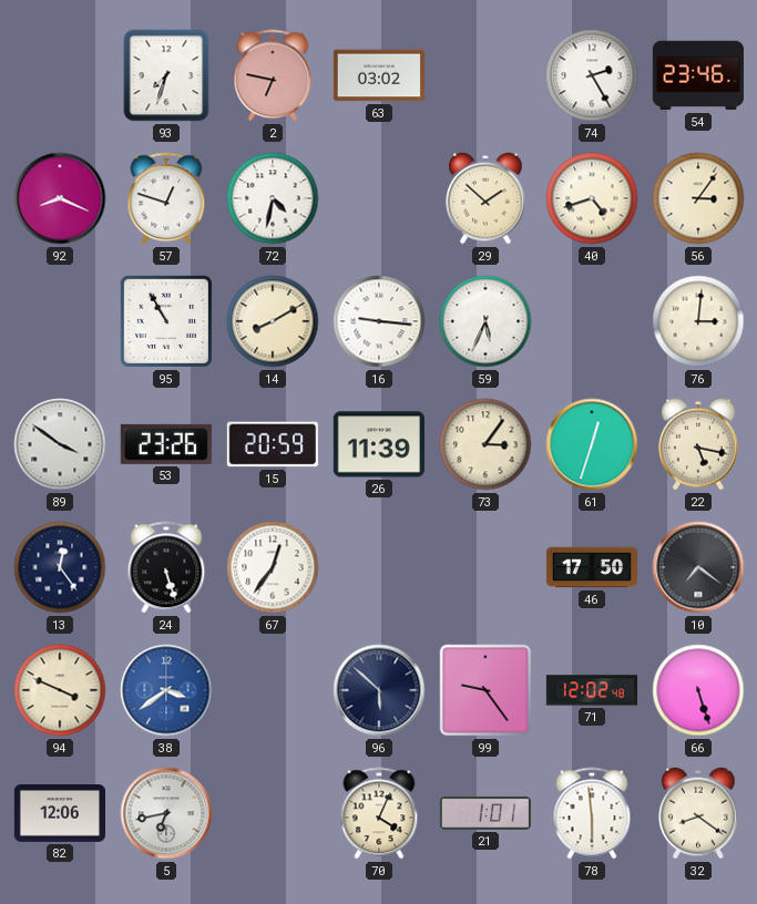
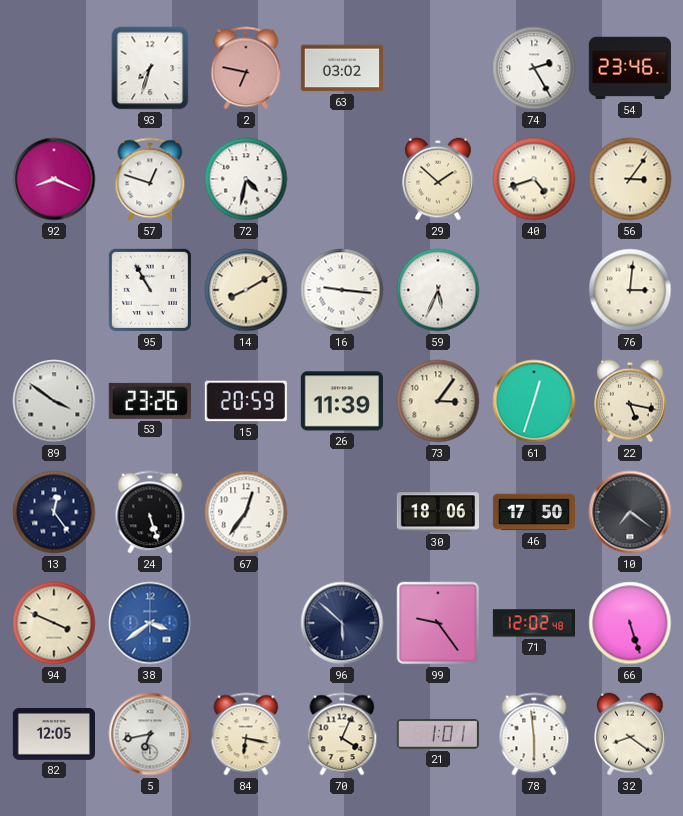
30: none -> 18:06 (437, 512)
82: 12:06 -> 12:05 (53, 735)
84: none -> 6:17 (246, 734)
